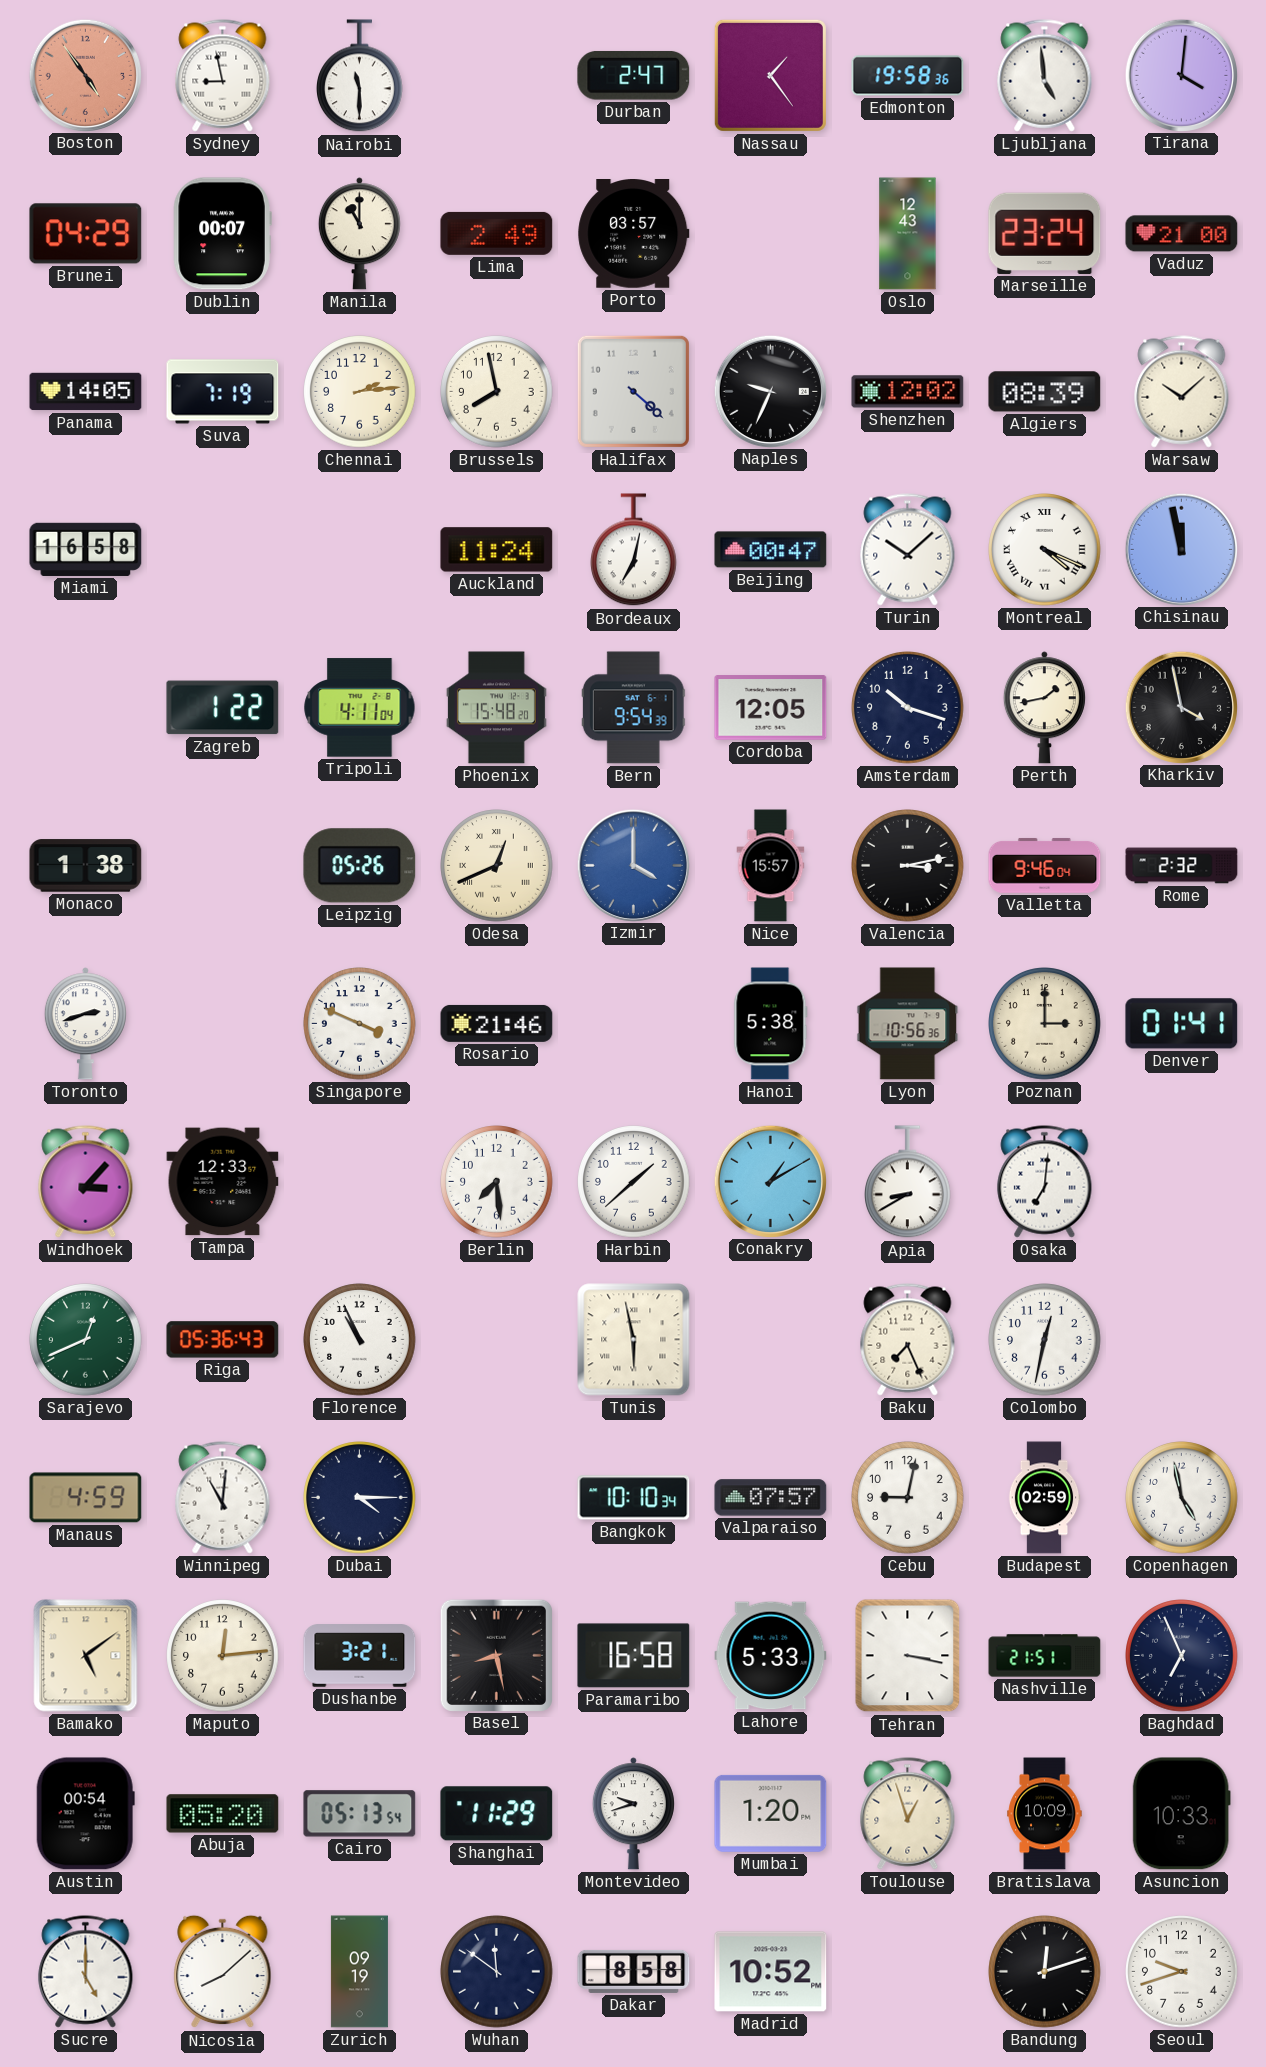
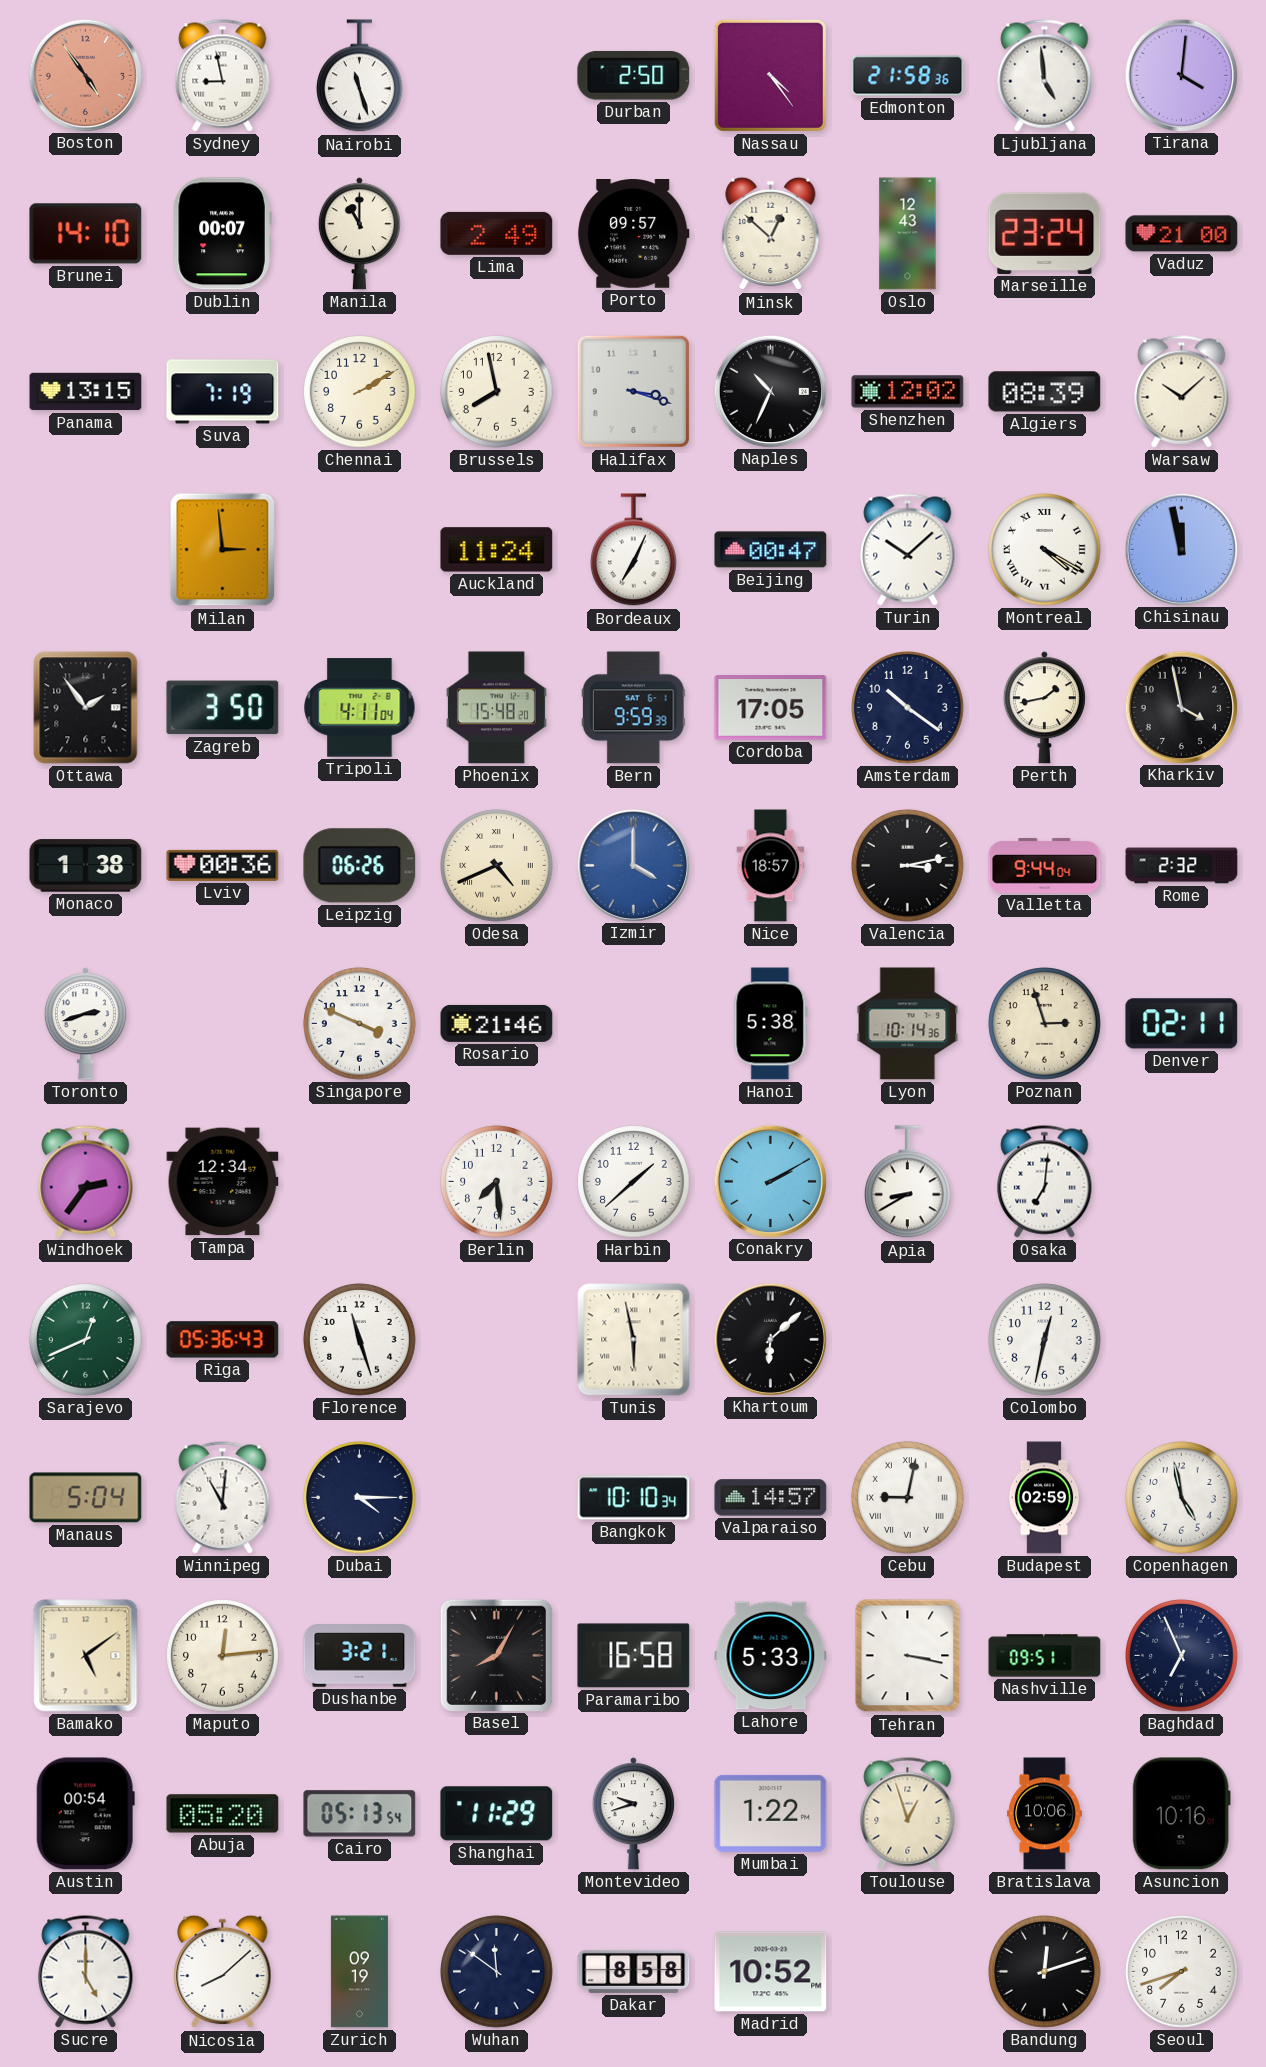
Nairobi: 11:30 -> 11:27 (360, 76)
Durban: 2:47 -> 2:50 (634, 75)
Nassau: 1:24 -> 4:24 (770, 75)
Edmonton: 19:58 -> 21:58 (908, 76)
Brunei: 04:29 -> 14:10 (86, 234)
Porto: 03:57 -> 09:57 (634, 234)
Minsk: none -> 12:52 (771, 234)
Panama: 14:05 -> 13:15 (86, 392)
Chennai: 2:14 -> 2:10 (360, 392)
Halifax: 4:22 -> 3:18 (633, 391)
Naples: 9:34 -> 10:34 (770, 391)
Miami: 16:58 -> none (86, 549)
Milan: none -> 2:59 (223, 550)
Bordeaux: 7:02 -> 7:04 (634, 550)
Montreal: 4:19 -> 4:20 (1045, 550)
Ottawa: none -> 1:54 (86, 708)
Zagreb: 1:22 -> 3:50 (223, 708)
Bern: 9:54 -> 9:59 (633, 708)
Cordoba: 12:05 -> 17:05 (771, 708)
Amsterdam: 10:18 -> 10:21 (908, 708)
Lviv: none -> 00:36 (223, 865)
Leipzig: 05:26 -> 06:26 (360, 866)
Odesa: 12:41 -> 4:41 (497, 866)
Nice: 15:57 -> 18:57 (771, 866)
Valletta: 9:46 -> 9:44 (1045, 865)
Lyon: 10:56 -> 10:14 (908, 1024)
Poznan: 3:00 -> 2:57 (1045, 1024)
Denver: 01:41 -> 02:11 (1182, 1024)
Windhoek: 3:07 -> 2:36 (86, 1182)
Tampa: 12:33 -> 12:34 (223, 1182)
Conakry: 1:10 -> 2:10 (770, 1181)
Florence: 10:56 -> 11:27 (360, 1340)
Khartoum: none -> 6:08 (770, 1339)
Baku: 7:26 -> none (908, 1340)
Manaus: 4:59 -> 5:04 (86, 1498)
Valparaiso: 07:57 -> 14:57 (771, 1498)
Cebu numerals: Arabic -> Roman (908, 1498)
Basel: 8:28 -> 8:05 (496, 1655)
Nashville: 21:51 -> 09:51 (1045, 1656)
Mumbai: 1:20 -> 1:22 (771, 1813)
Bratislava: 10:09 -> 10:06 (1045, 1814)
Asuncion: 10:33 -> 10:16 (1181, 1814)
Seoul: 9:42 -> 7:42 (1182, 1972)
